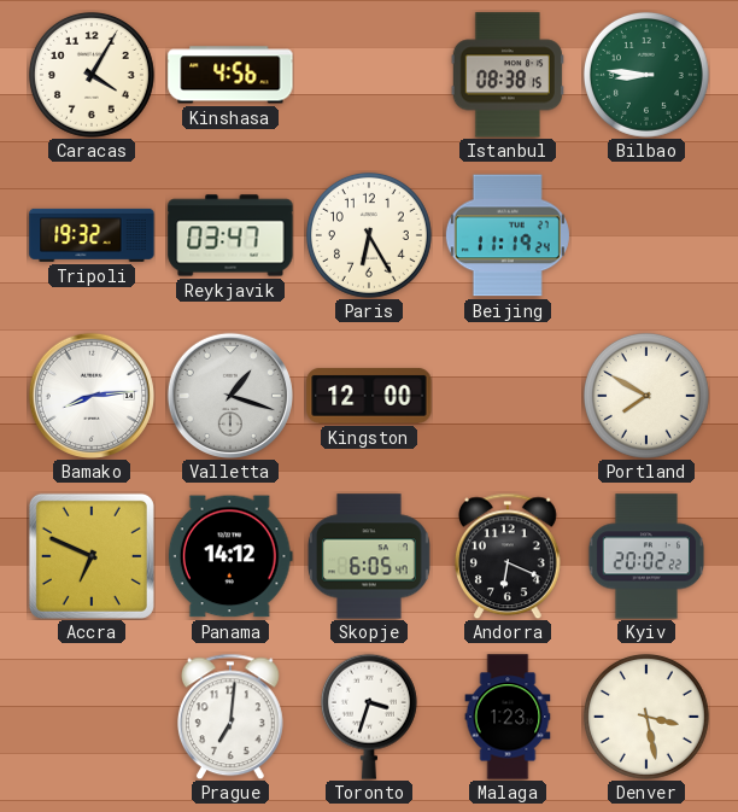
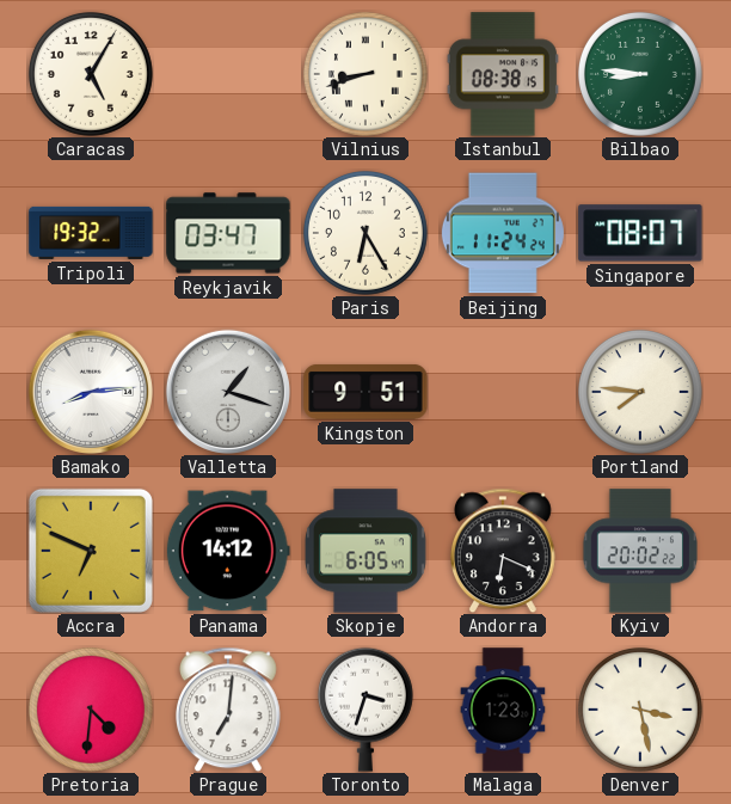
Caracas: 4:05 -> 5:05 (91, 74)
Kinshasa: 4:56 -> none (230, 75)
Vilnius: none -> 8:42 (365, 74)
Beijing: 11:19 -> 11:24 (503, 233)
Singapore: none -> 08:07 (640, 233)
Kingston: 12:00 -> 9:51 (365, 392)
Portland: 7:50 -> 7:46 (640, 392)
Pretoria: none -> 4:31 (91, 710)
